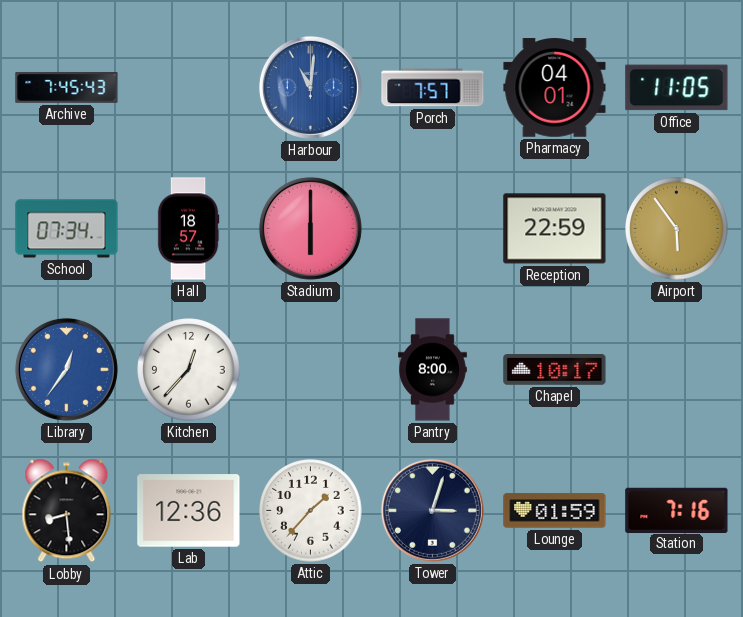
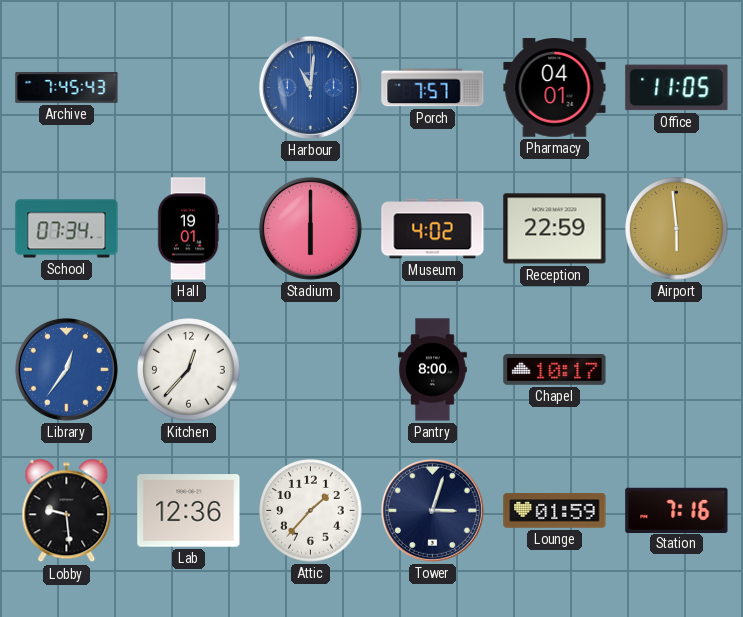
Hall: 18:57 -> 19:01 (188, 229)
Museum: none -> 4:02 (433, 229)
Airport: 5:54 -> 5:59 (677, 229)
Lobby: 8:29 -> 9:29 (67, 511)
